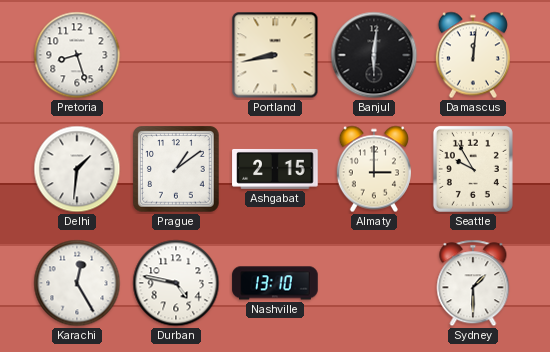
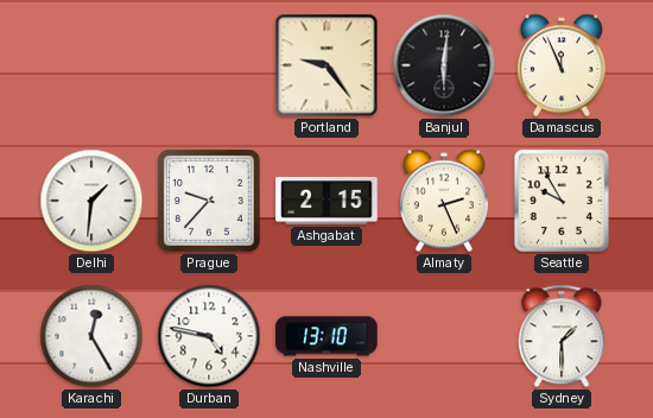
Pretoria: 8:27 -> none (77, 55)
Portland: 8:43 -> 9:24 (326, 65)
Damascus: 12:01 -> 11:56 (562, 65)
Prague: 1:09 -> 9:37 (209, 201)
Almaty: 3:00 -> 2:26 (444, 201)
